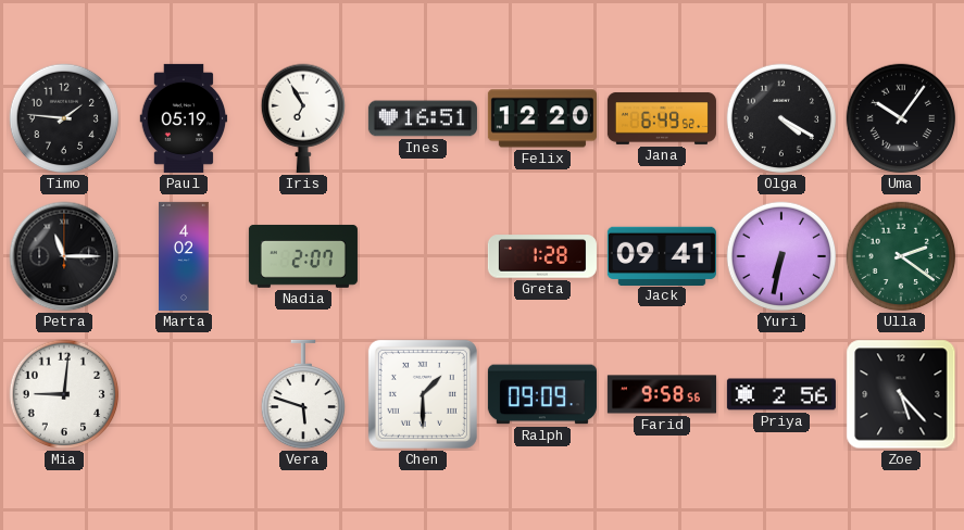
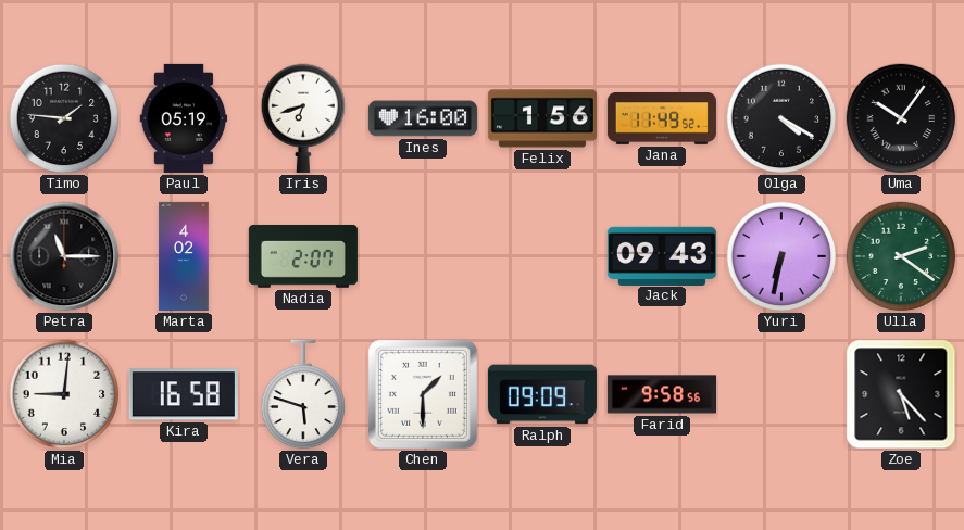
Iris: 6:55 -> 6:42 (302, 118)
Ines: 16:51 -> 16:00 (423, 118)
Felix: 12:20 -> 1:56 (542, 118)
Jana: 6:49 -> 11:49 (662, 118)
Greta: 1:28 -> none (542, 256)
Jack: 09:41 -> 09:43 (662, 255)
Kira: none -> 16:58 (184, 394)
Priya: 2:56 -> none (781, 394)
